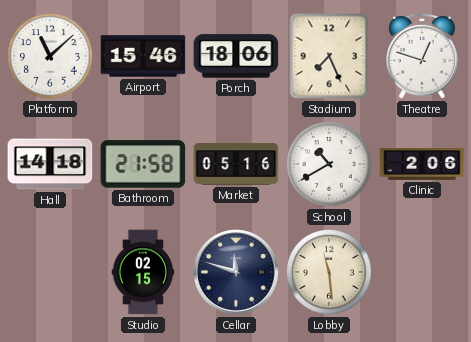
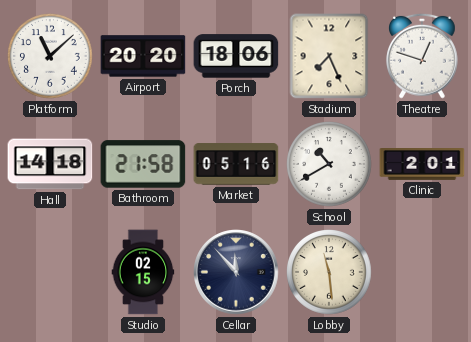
Airport: 15:46 -> 20:20 (143, 56)
Clinic: 2:06 -> 2:01 (422, 165)
Cellar: 11:48 -> 11:53 (236, 272)
